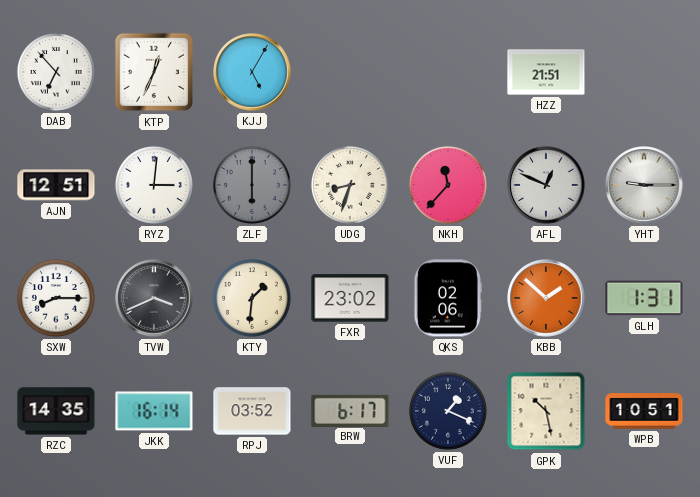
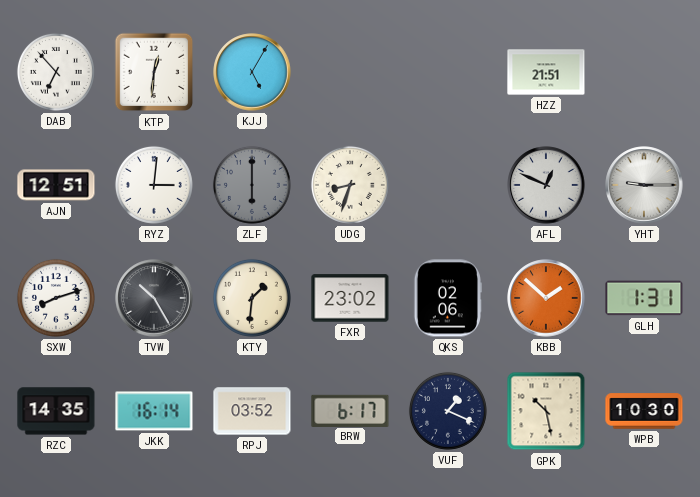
KTP: 12:34 -> 12:31 (154, 72)
NKH: 11:37 -> none (448, 185)
SXW: 8:15 -> 8:12 (56, 298)
TVW: 3:41 -> 10:25 (154, 298)
WPB: 10:51 -> 10:30 (644, 411)
